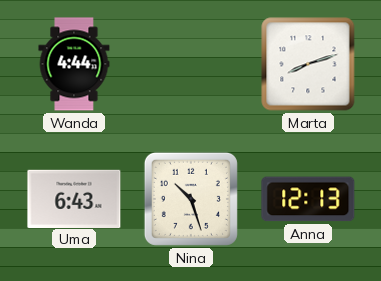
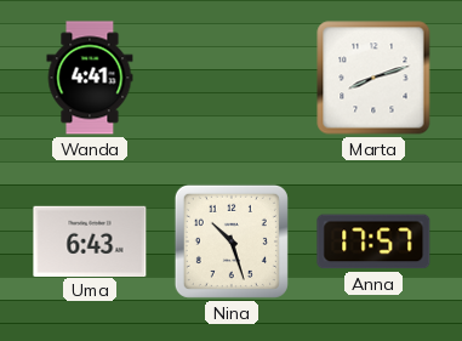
Wanda: 4:44 -> 4:41 (90, 78)
Anna: 12:13 -> 17:57 (373, 241)
